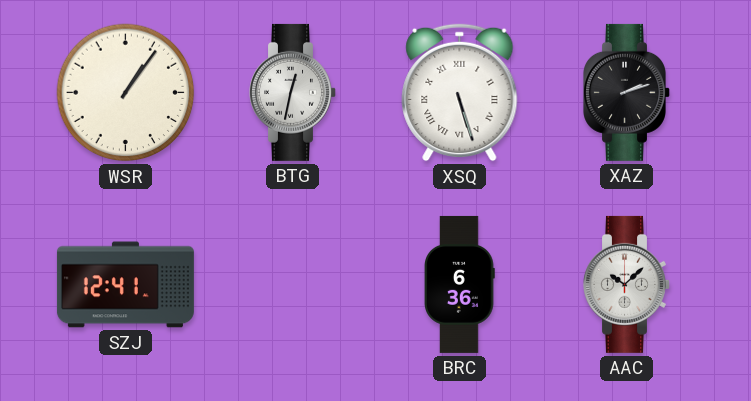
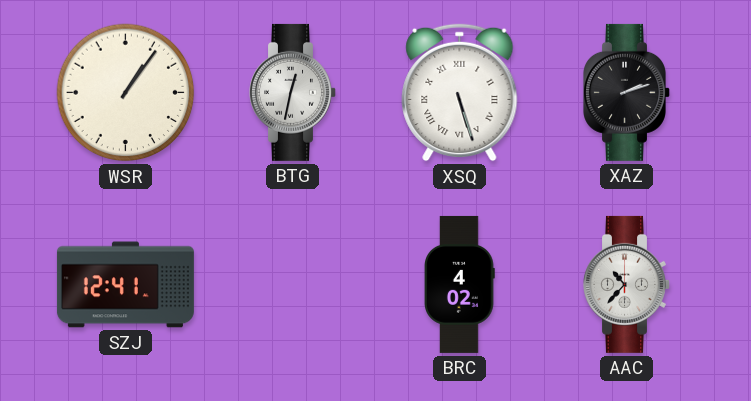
BRC: 6:36 -> 4:02 (460, 284)
AAC: 10:08 -> 10:37 (627, 284)
